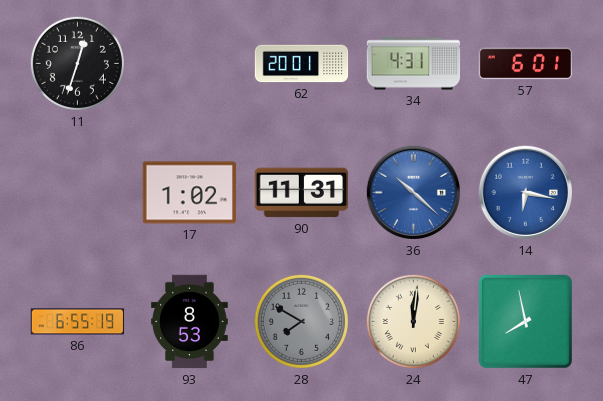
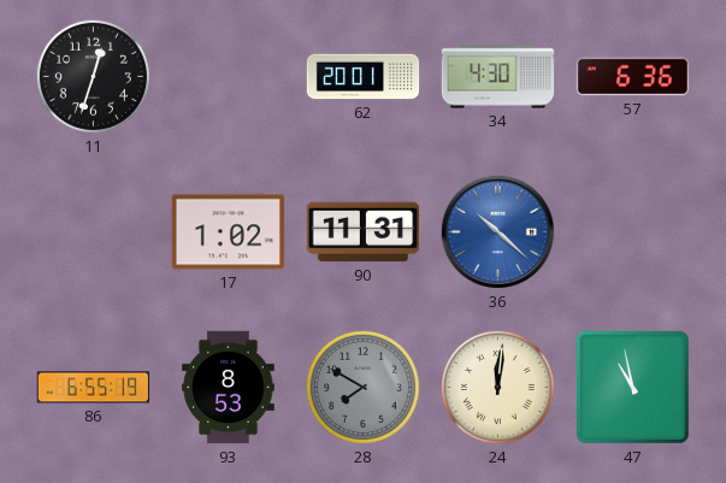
34: 4:31 -> 4:30 (498, 77)
57: 6:01 -> 6:36 (633, 77)
14: 6:17 -> none (525, 192)
47: 7:58 -> 10:58 (632, 387)
